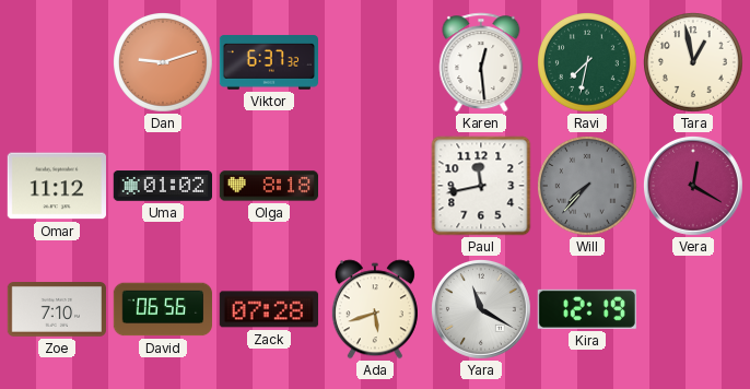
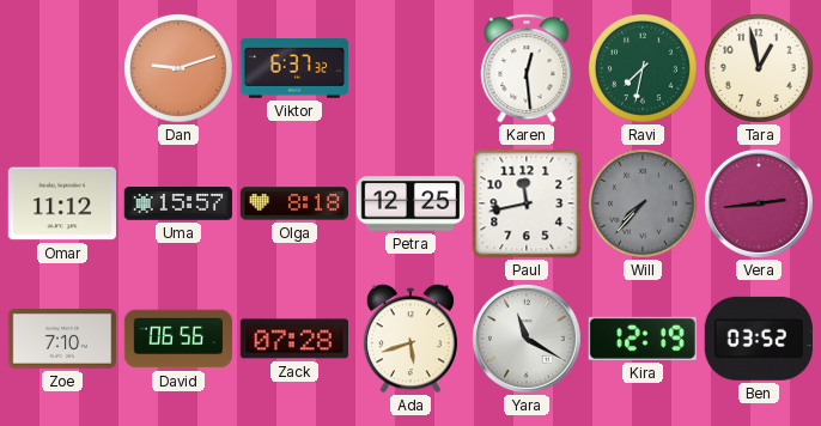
Uma: 01:02 -> 15:57 (177, 203)
Petra: none -> 12:25 (409, 203)
Vera: 12:20 -> 2:44 (759, 203)
Ben: none -> 03:52 (759, 339)
